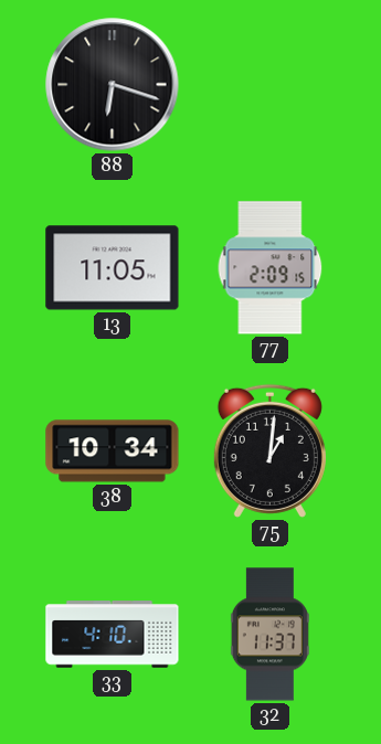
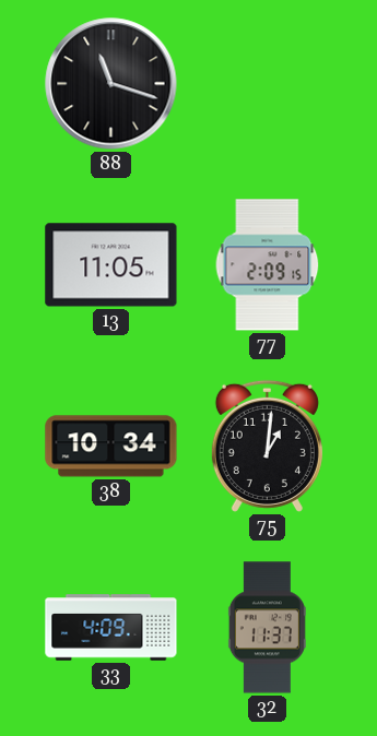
88: 6:18 -> 11:18 (111, 84)
33: 4:10 -> 4:09 (111, 628)
